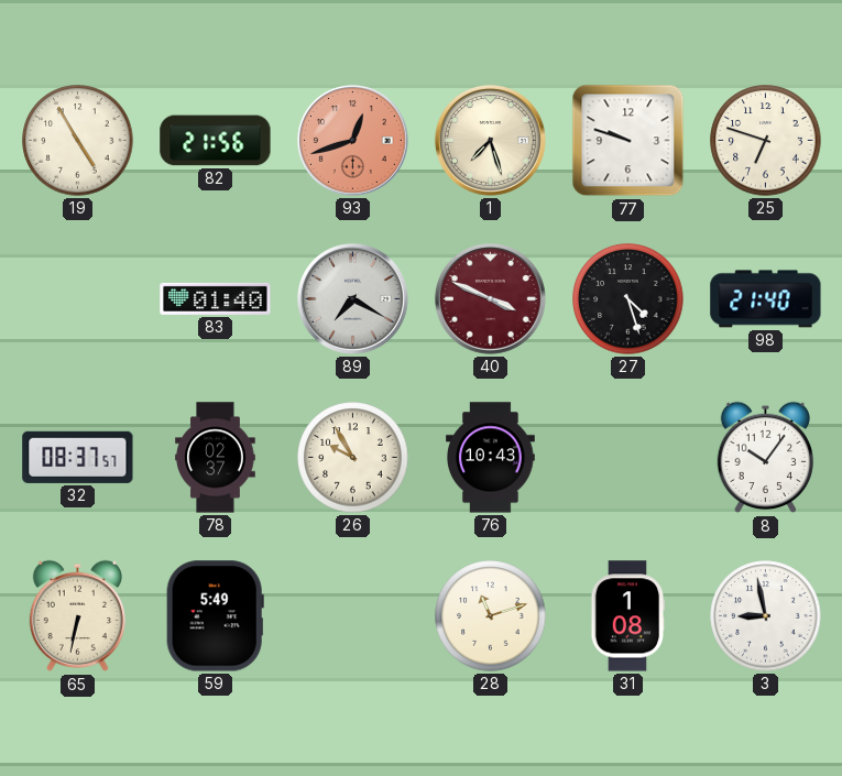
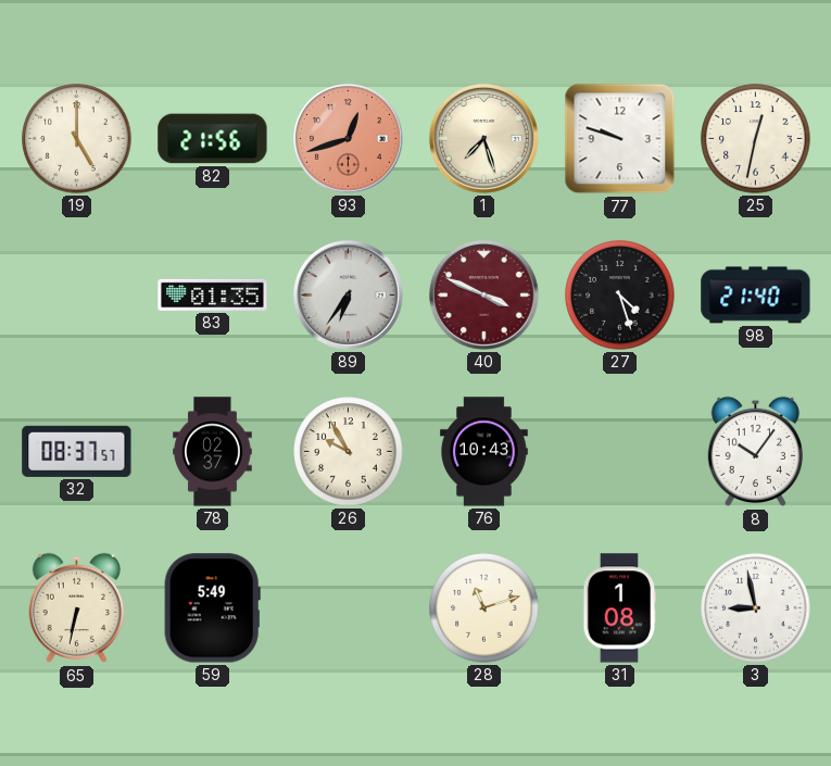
19: 4:55 -> 5:00 (77, 139)
25: 6:48 -> 12:32 (756, 139)
83: 01:40 -> 01:35 (213, 294)
89: 7:20 -> 6:36 (348, 294)
